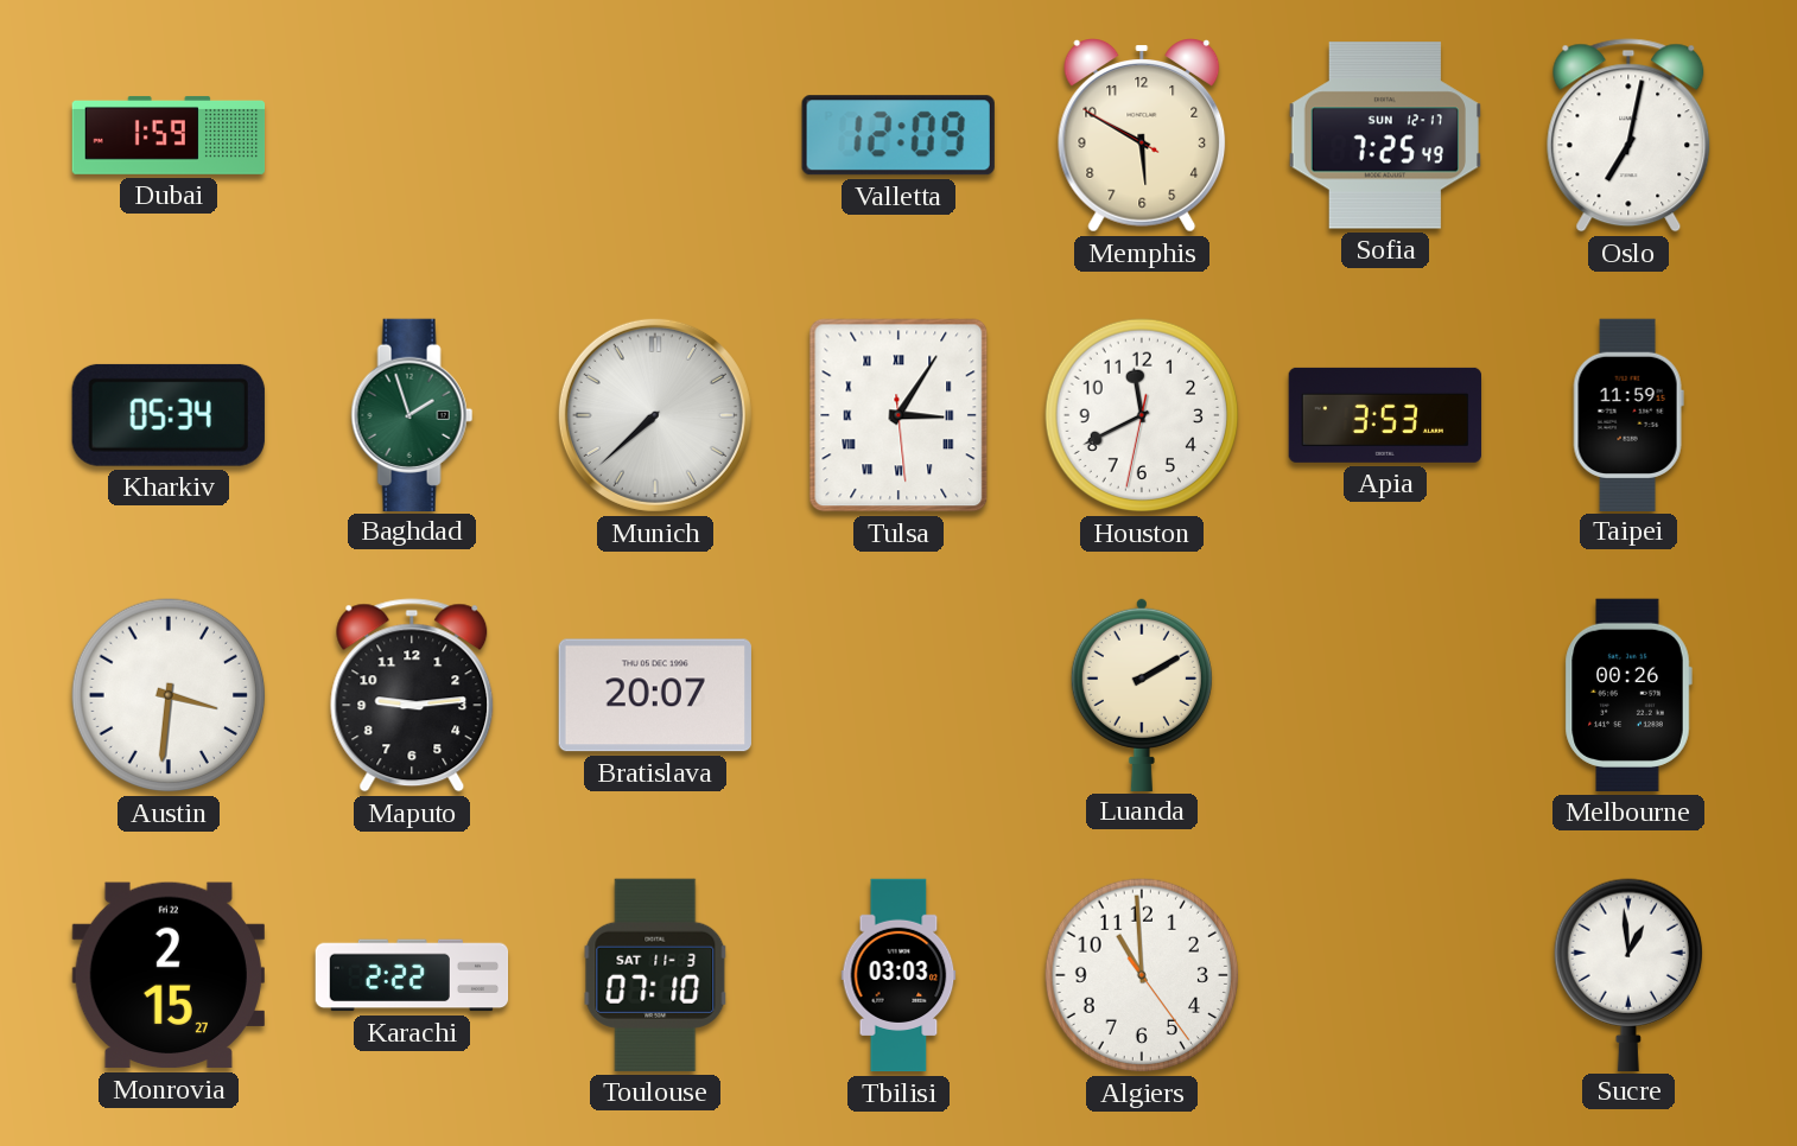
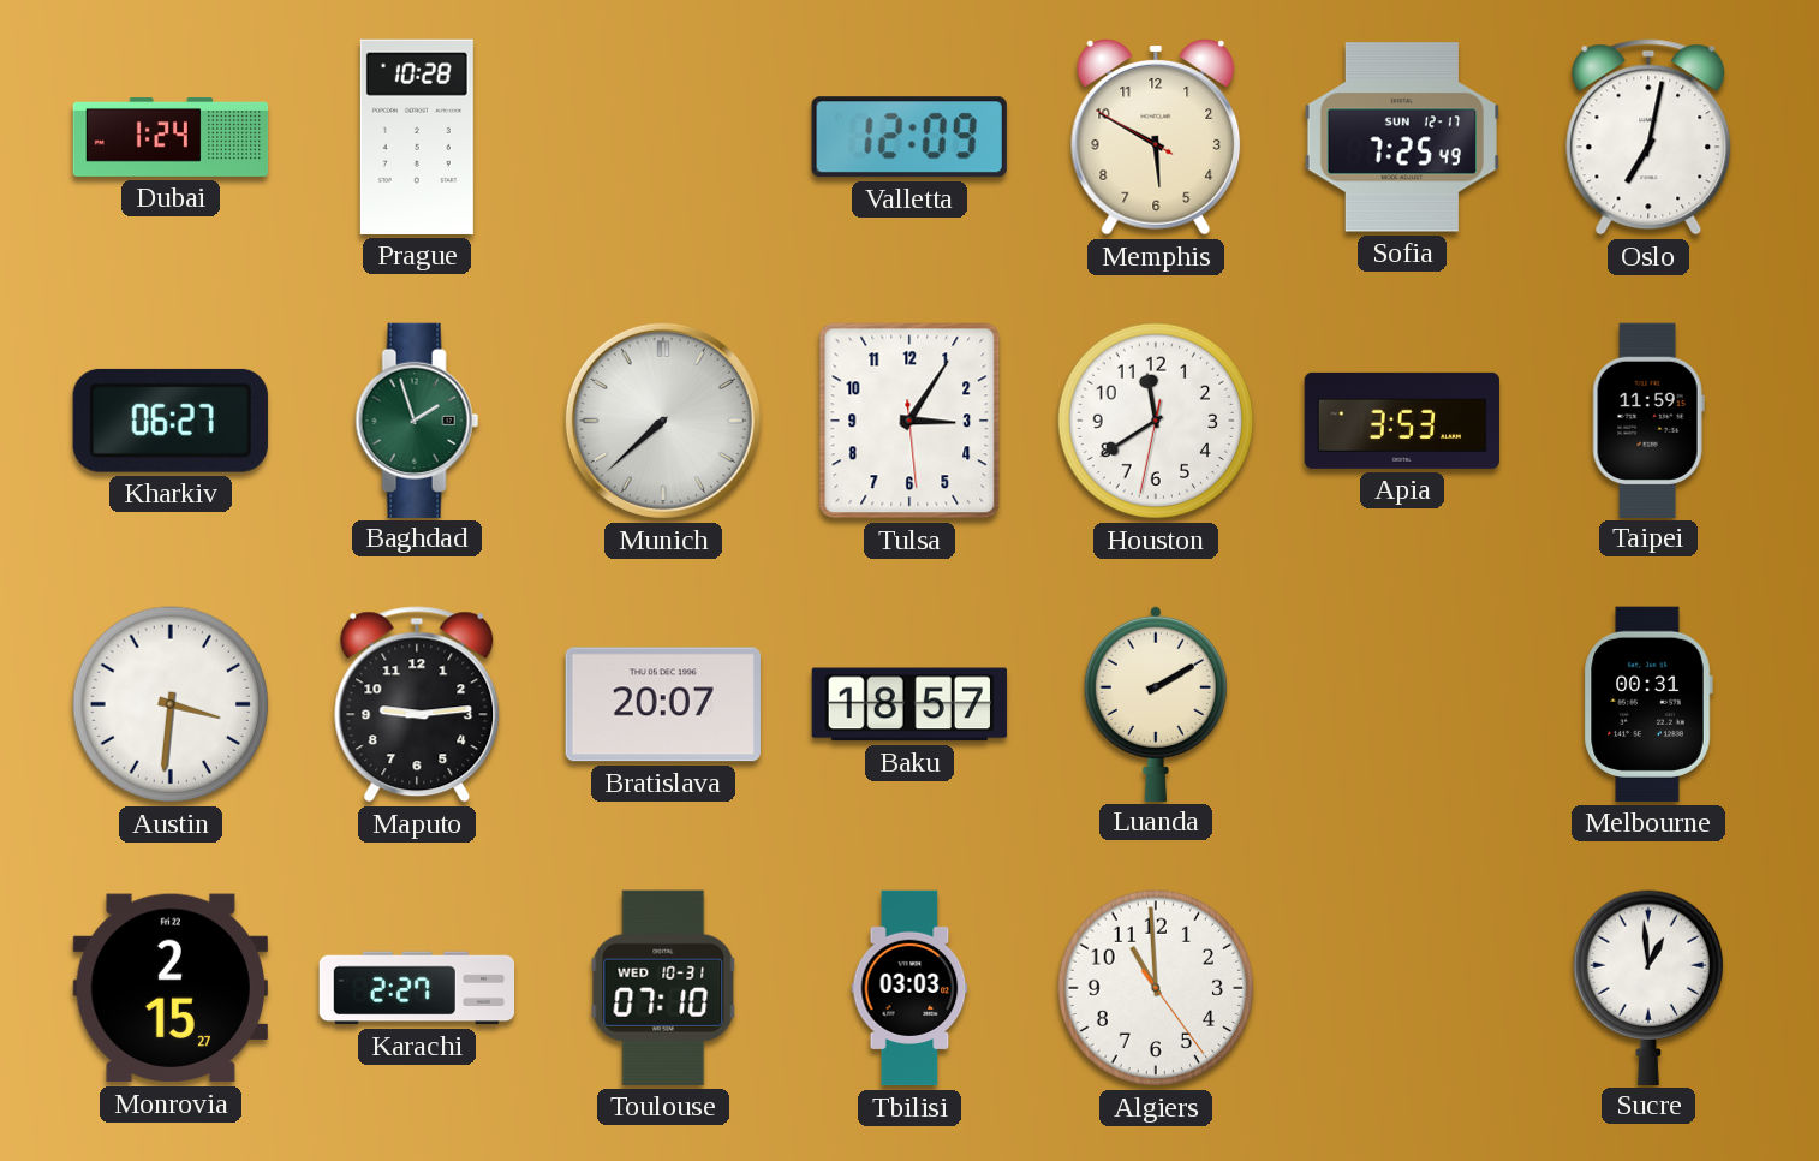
Dubai: 1:59 -> 1:24 (171, 137)
Prague: none -> 10:28 (417, 137)
Kharkiv: 05:34 -> 06:27 (171, 421)
Tulsa numerals: Roman -> Arabic (909, 421)
Houston: 11:40 -> 11:39 (1156, 421)
Baku: none -> 18:57 (909, 704)
Melbourne: 00:26 -> 00:31 (1648, 704)
Karachi: 2:22 -> 2:27 (417, 988)
Toulouse date: SAT 11-3 -> WED 10-31 (663, 988)
